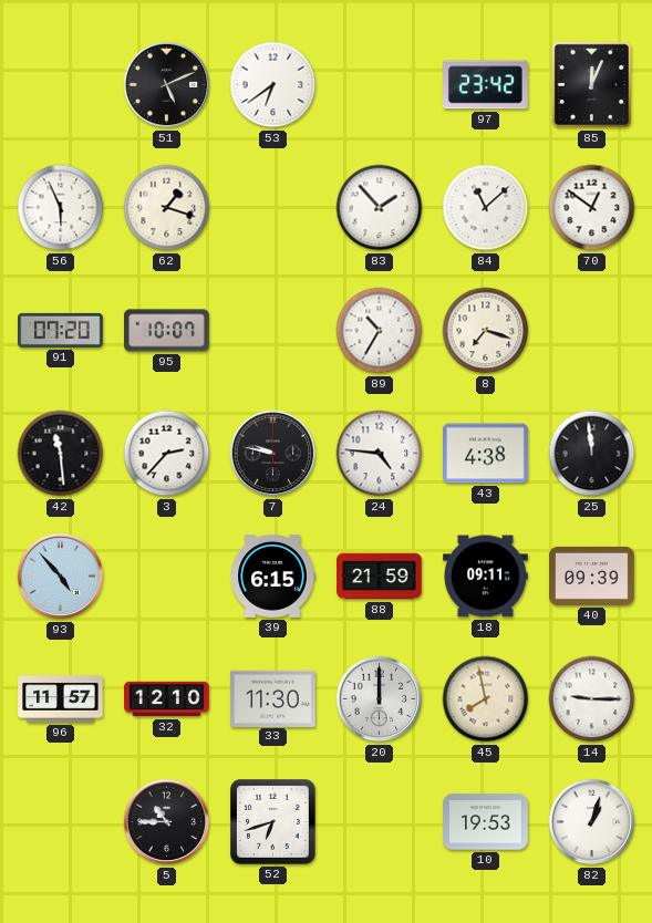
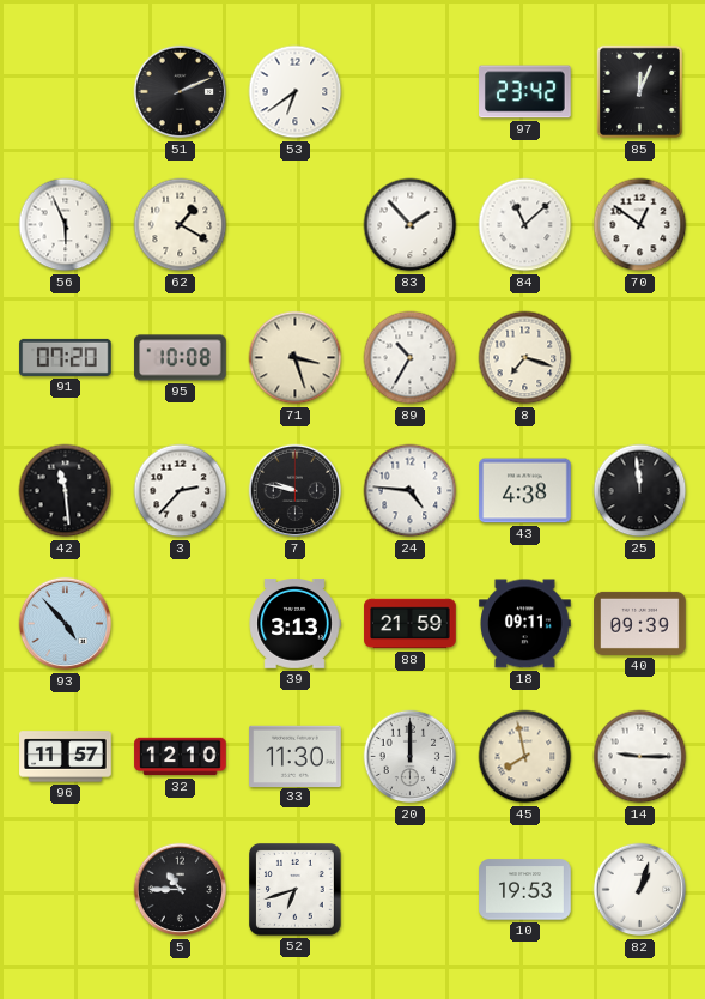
51: 5:11 -> 2:11 (181, 92)
62: 1:18 -> 1:20 (181, 225)
95: 10:07 -> 10:08 (181, 358)
71: none -> 3:27 (296, 358)
39: 6:15 -> 3:13 (294, 624)
